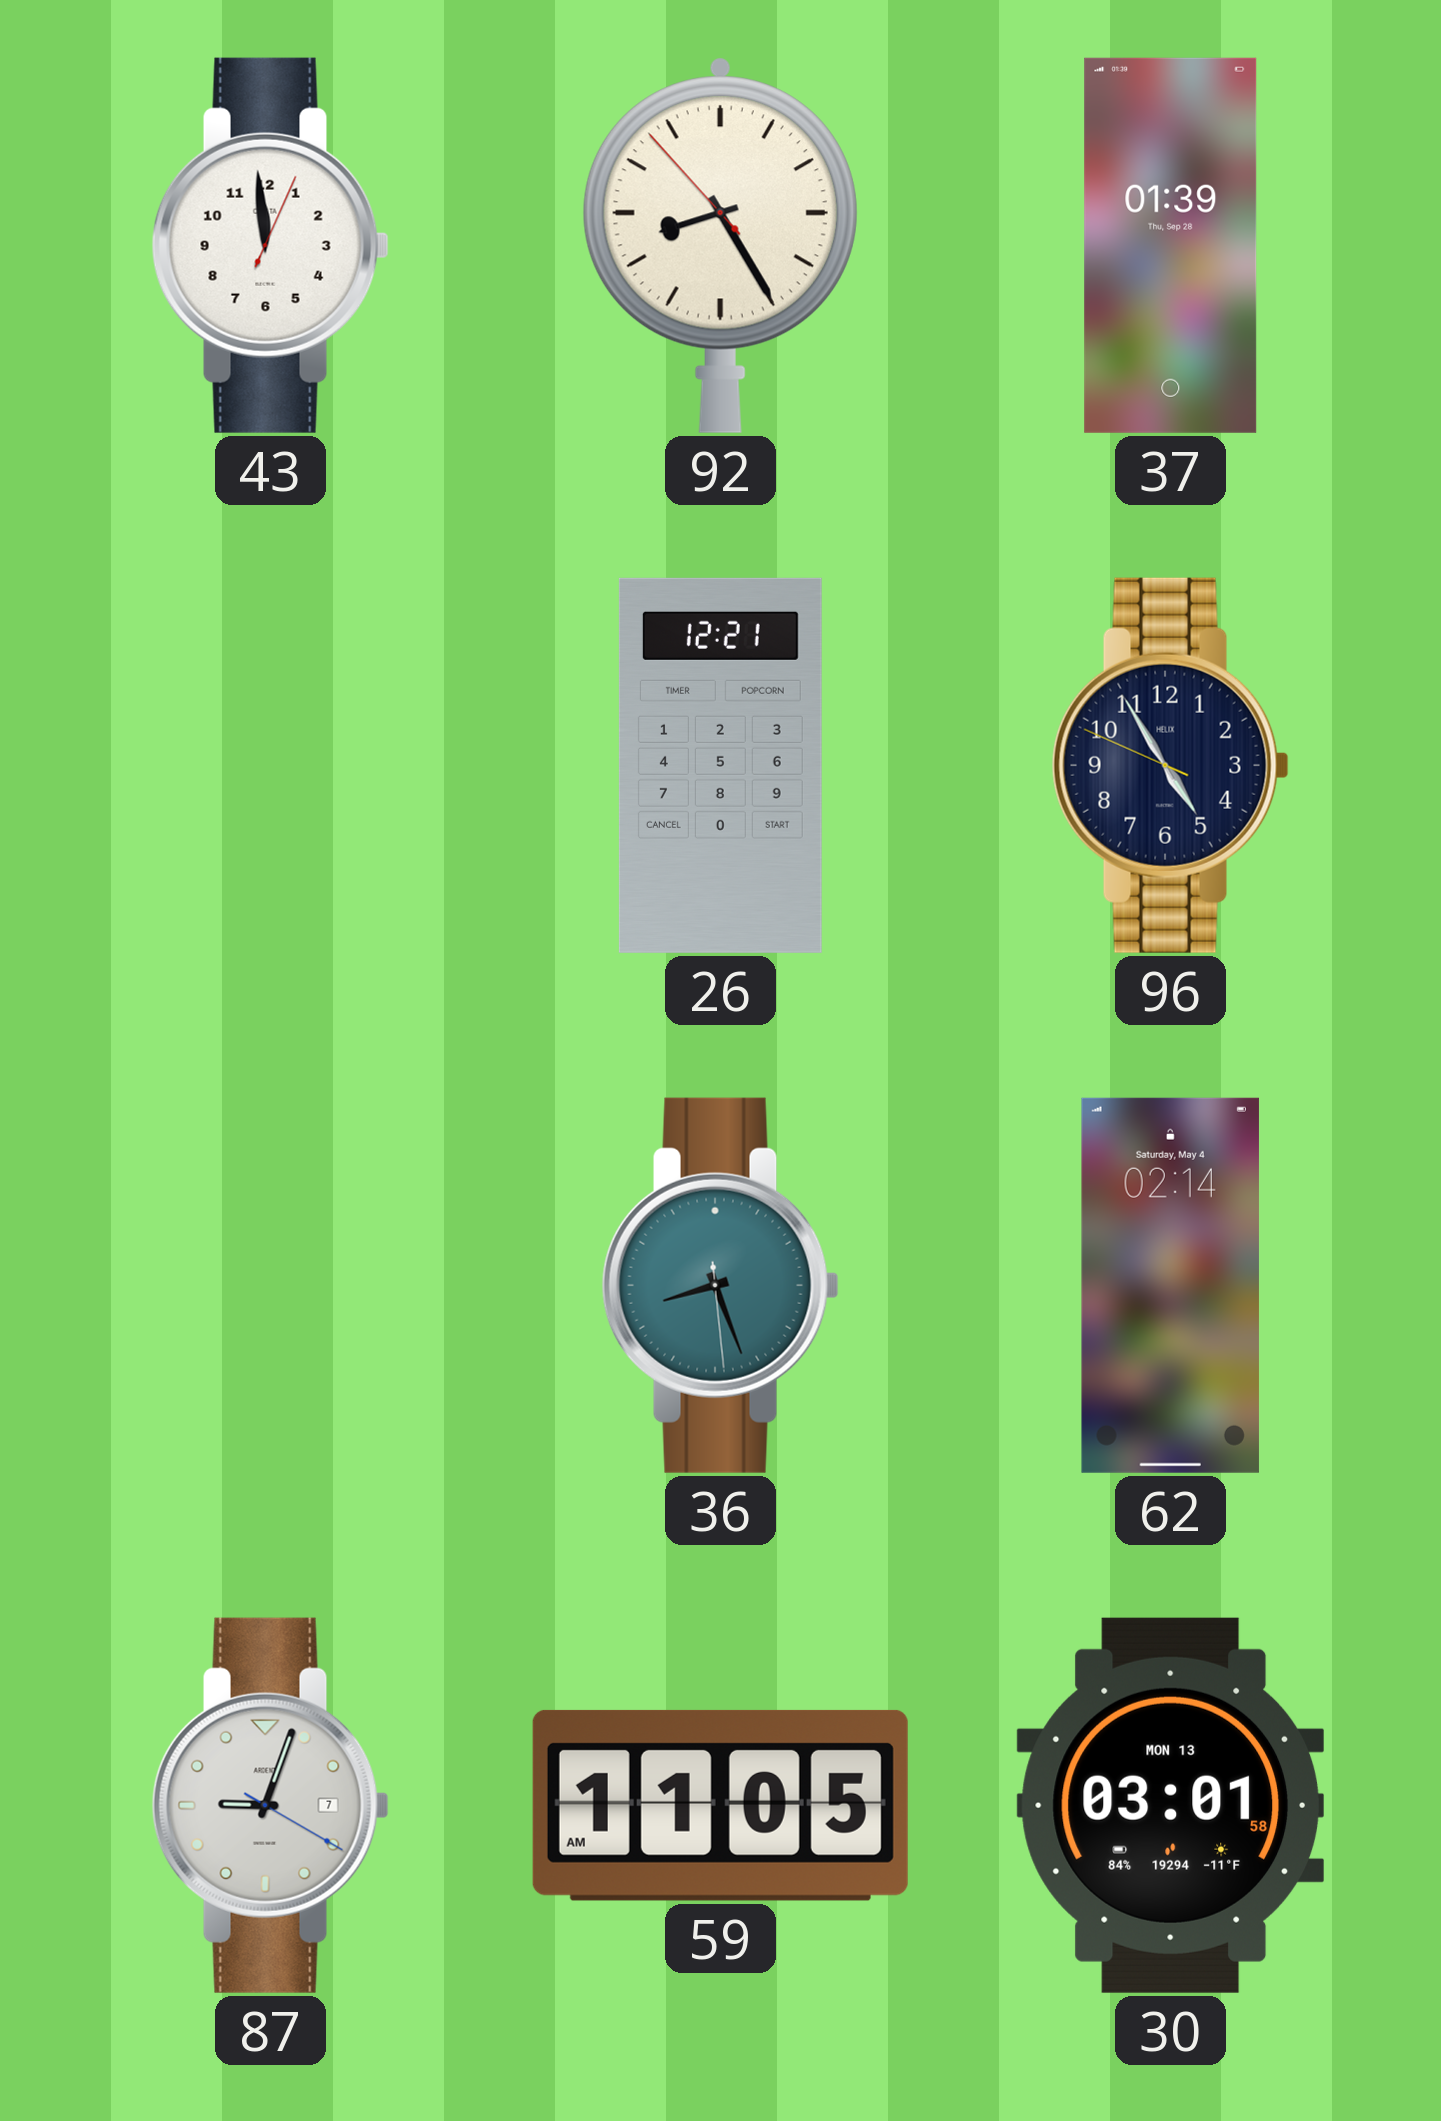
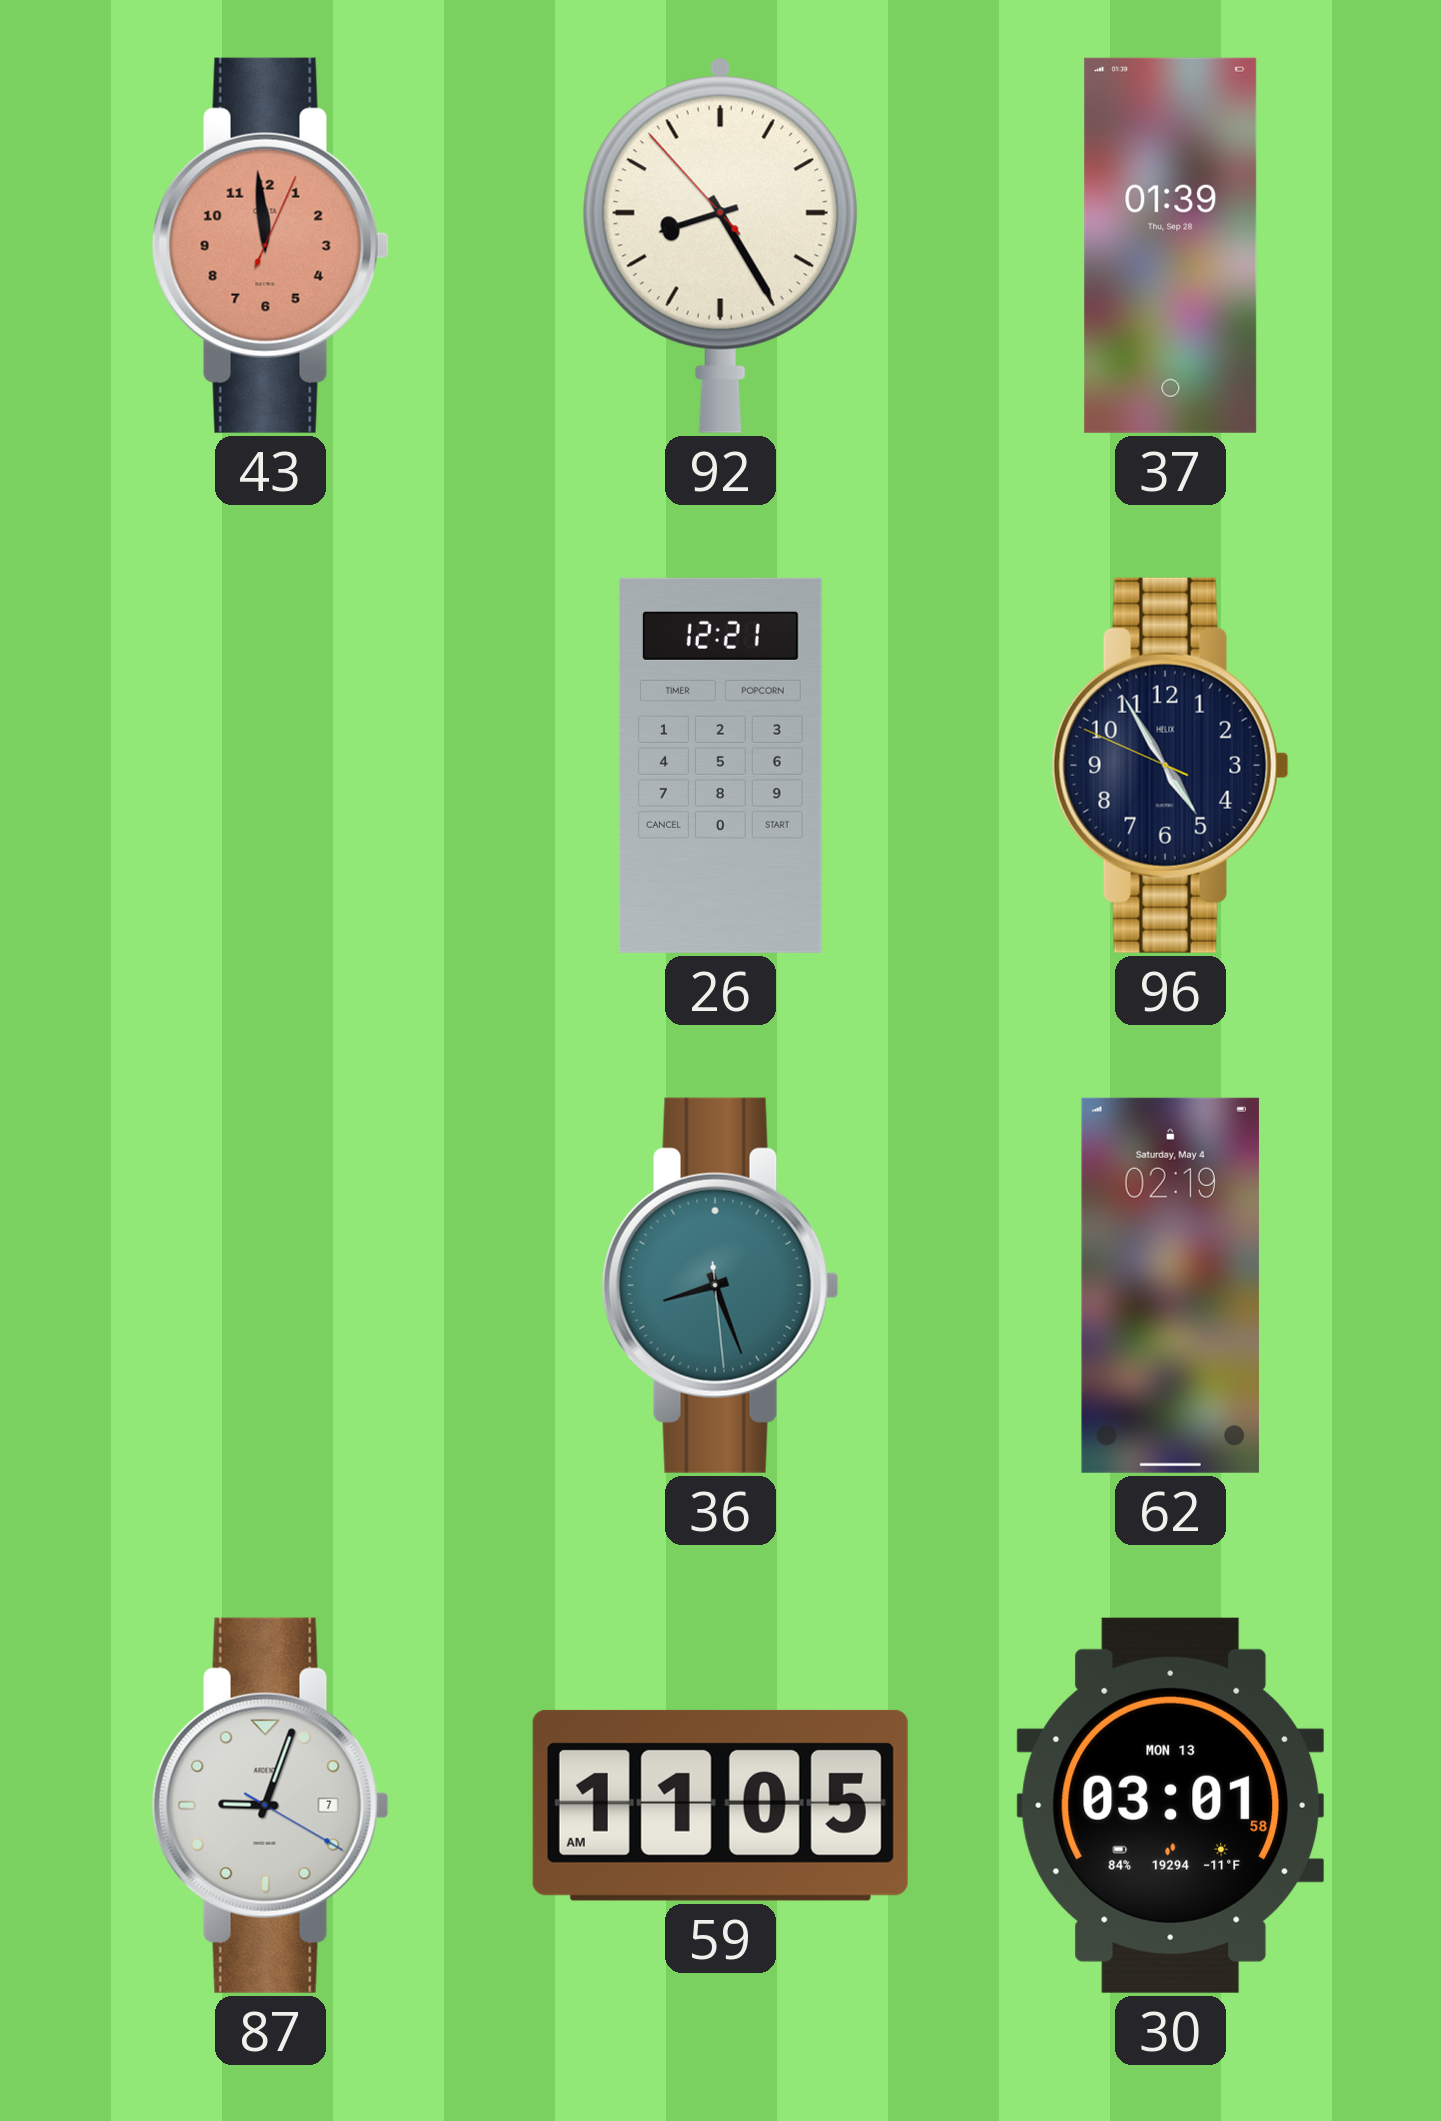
43 dial: white -> salmon (270, 245)
62: 02:14 -> 02:19 (1170, 1285)
